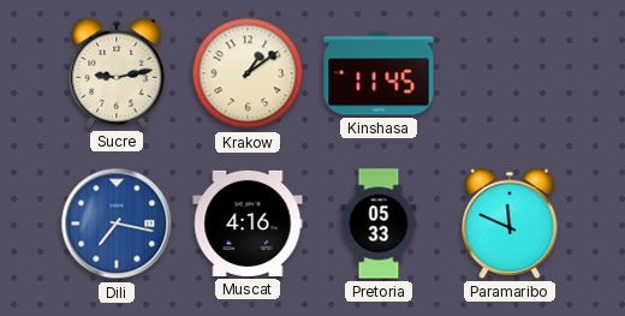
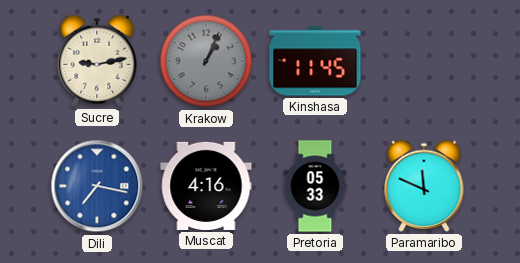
Krakow: 1:09 -> 1:04 (206, 61)
Krakow dial: cream -> grey (206, 61)
